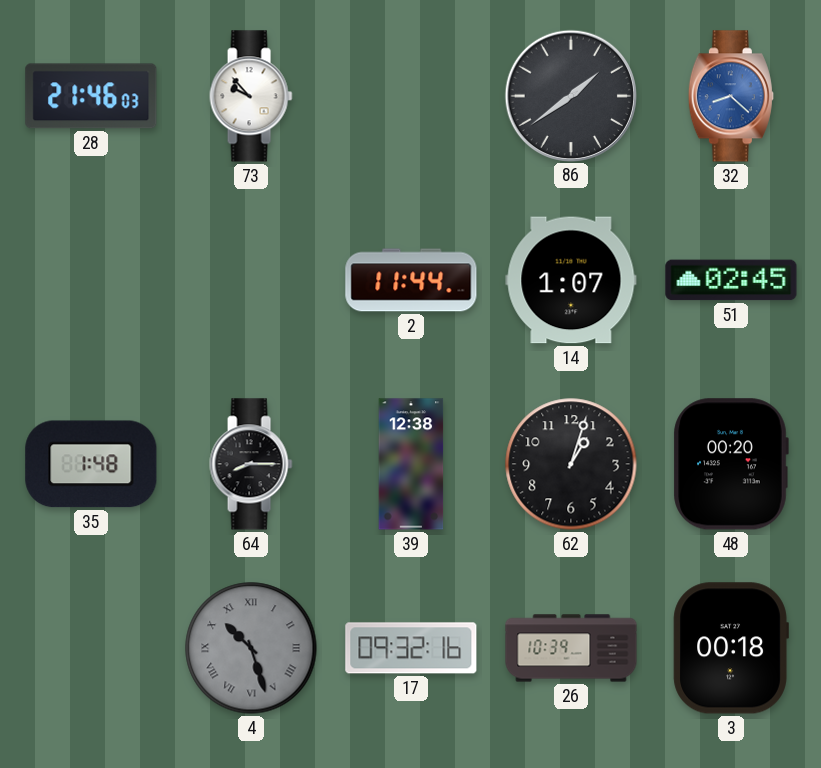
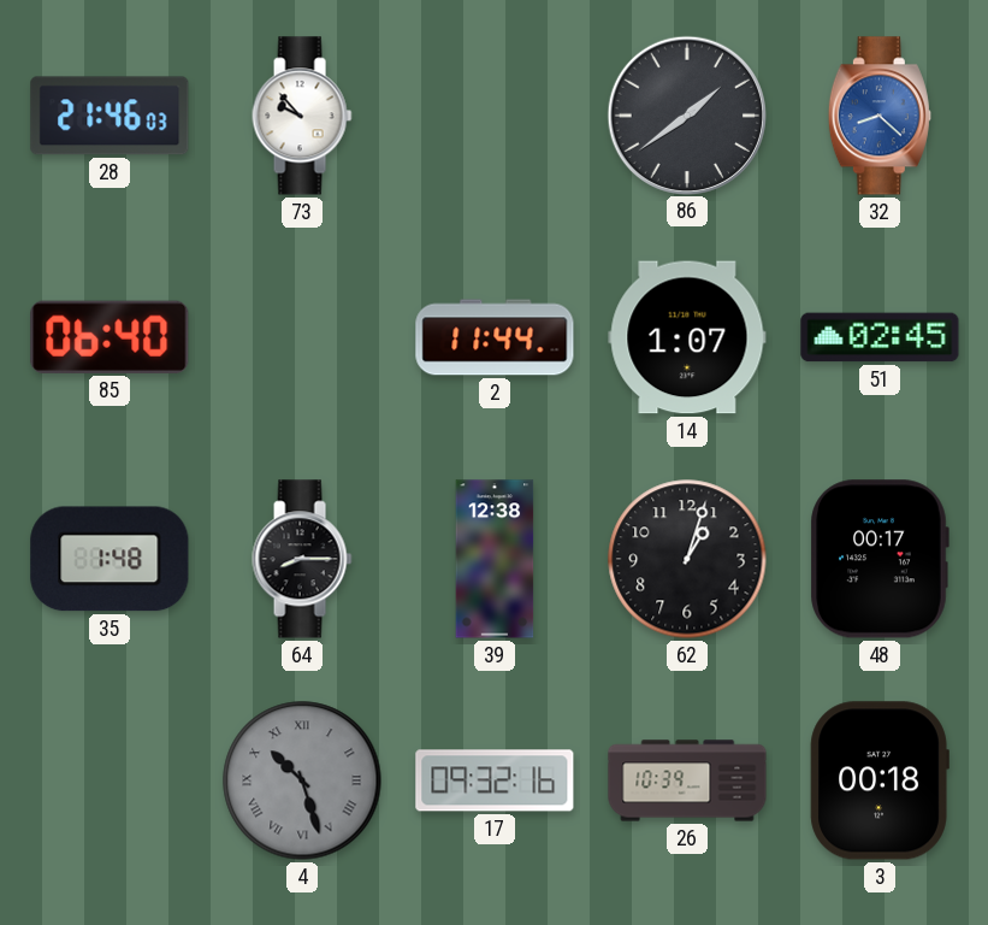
85: none -> 06:40 (110, 337)
48: 00:20 -> 00:17 (880, 559)
